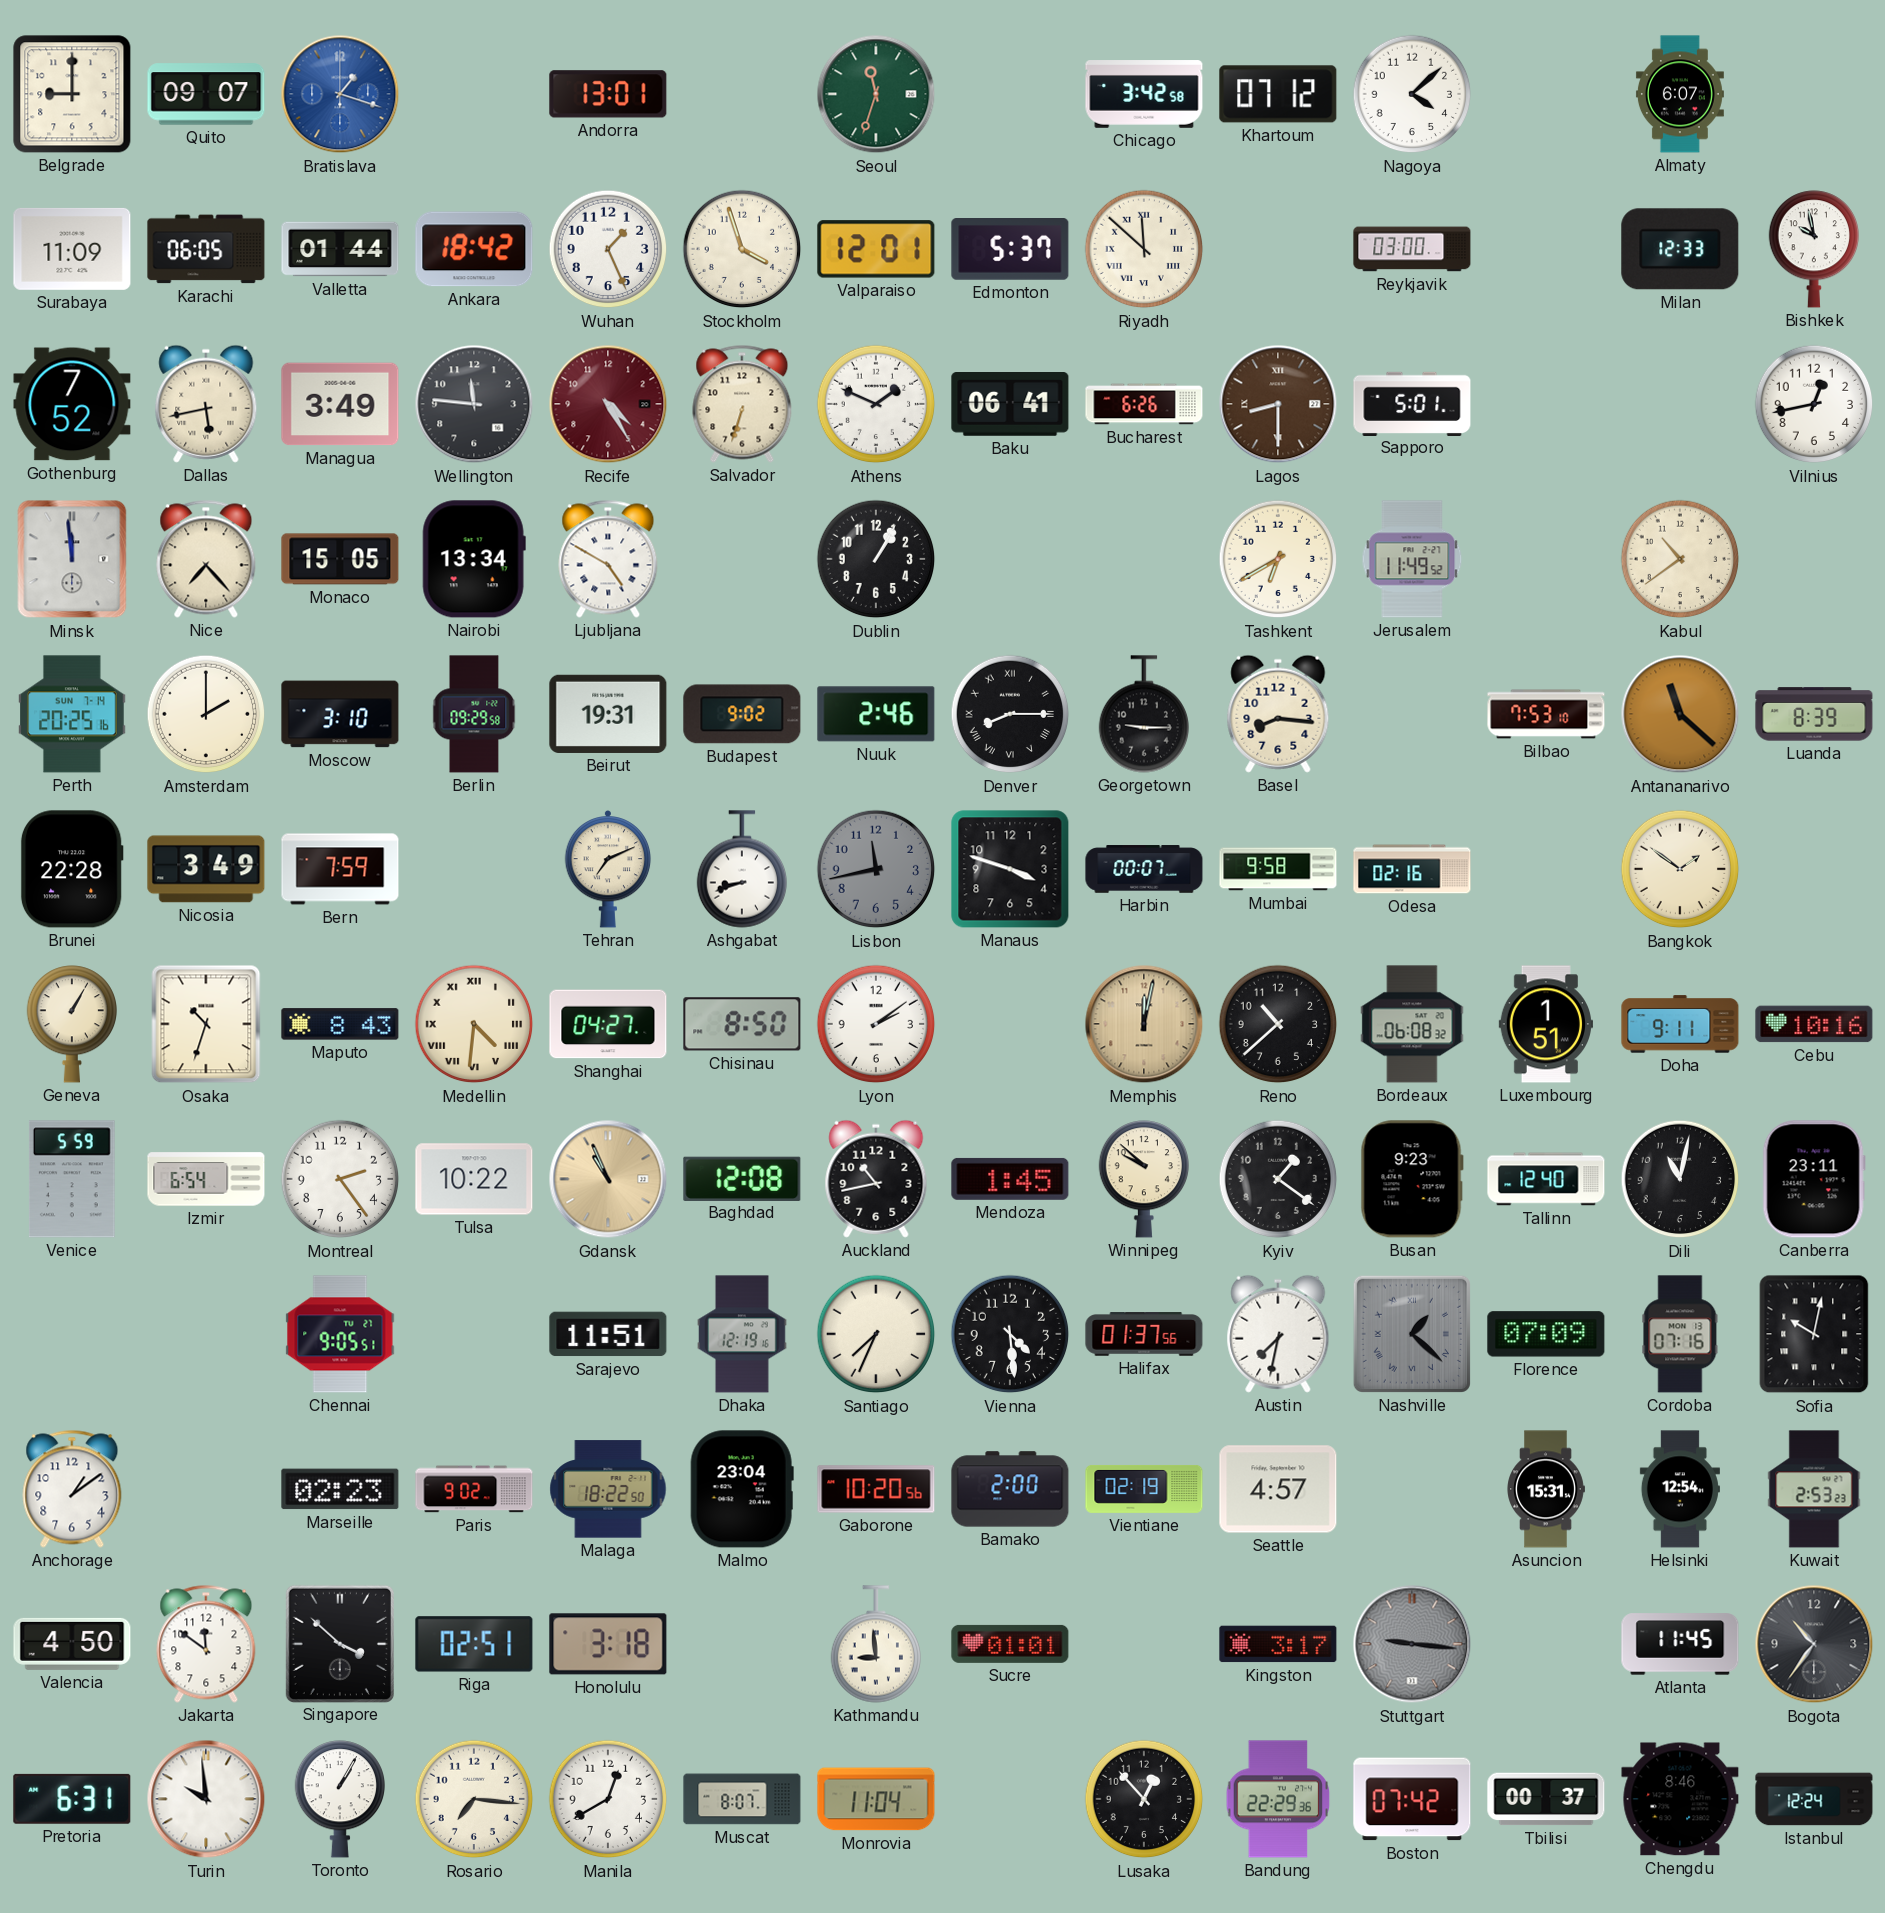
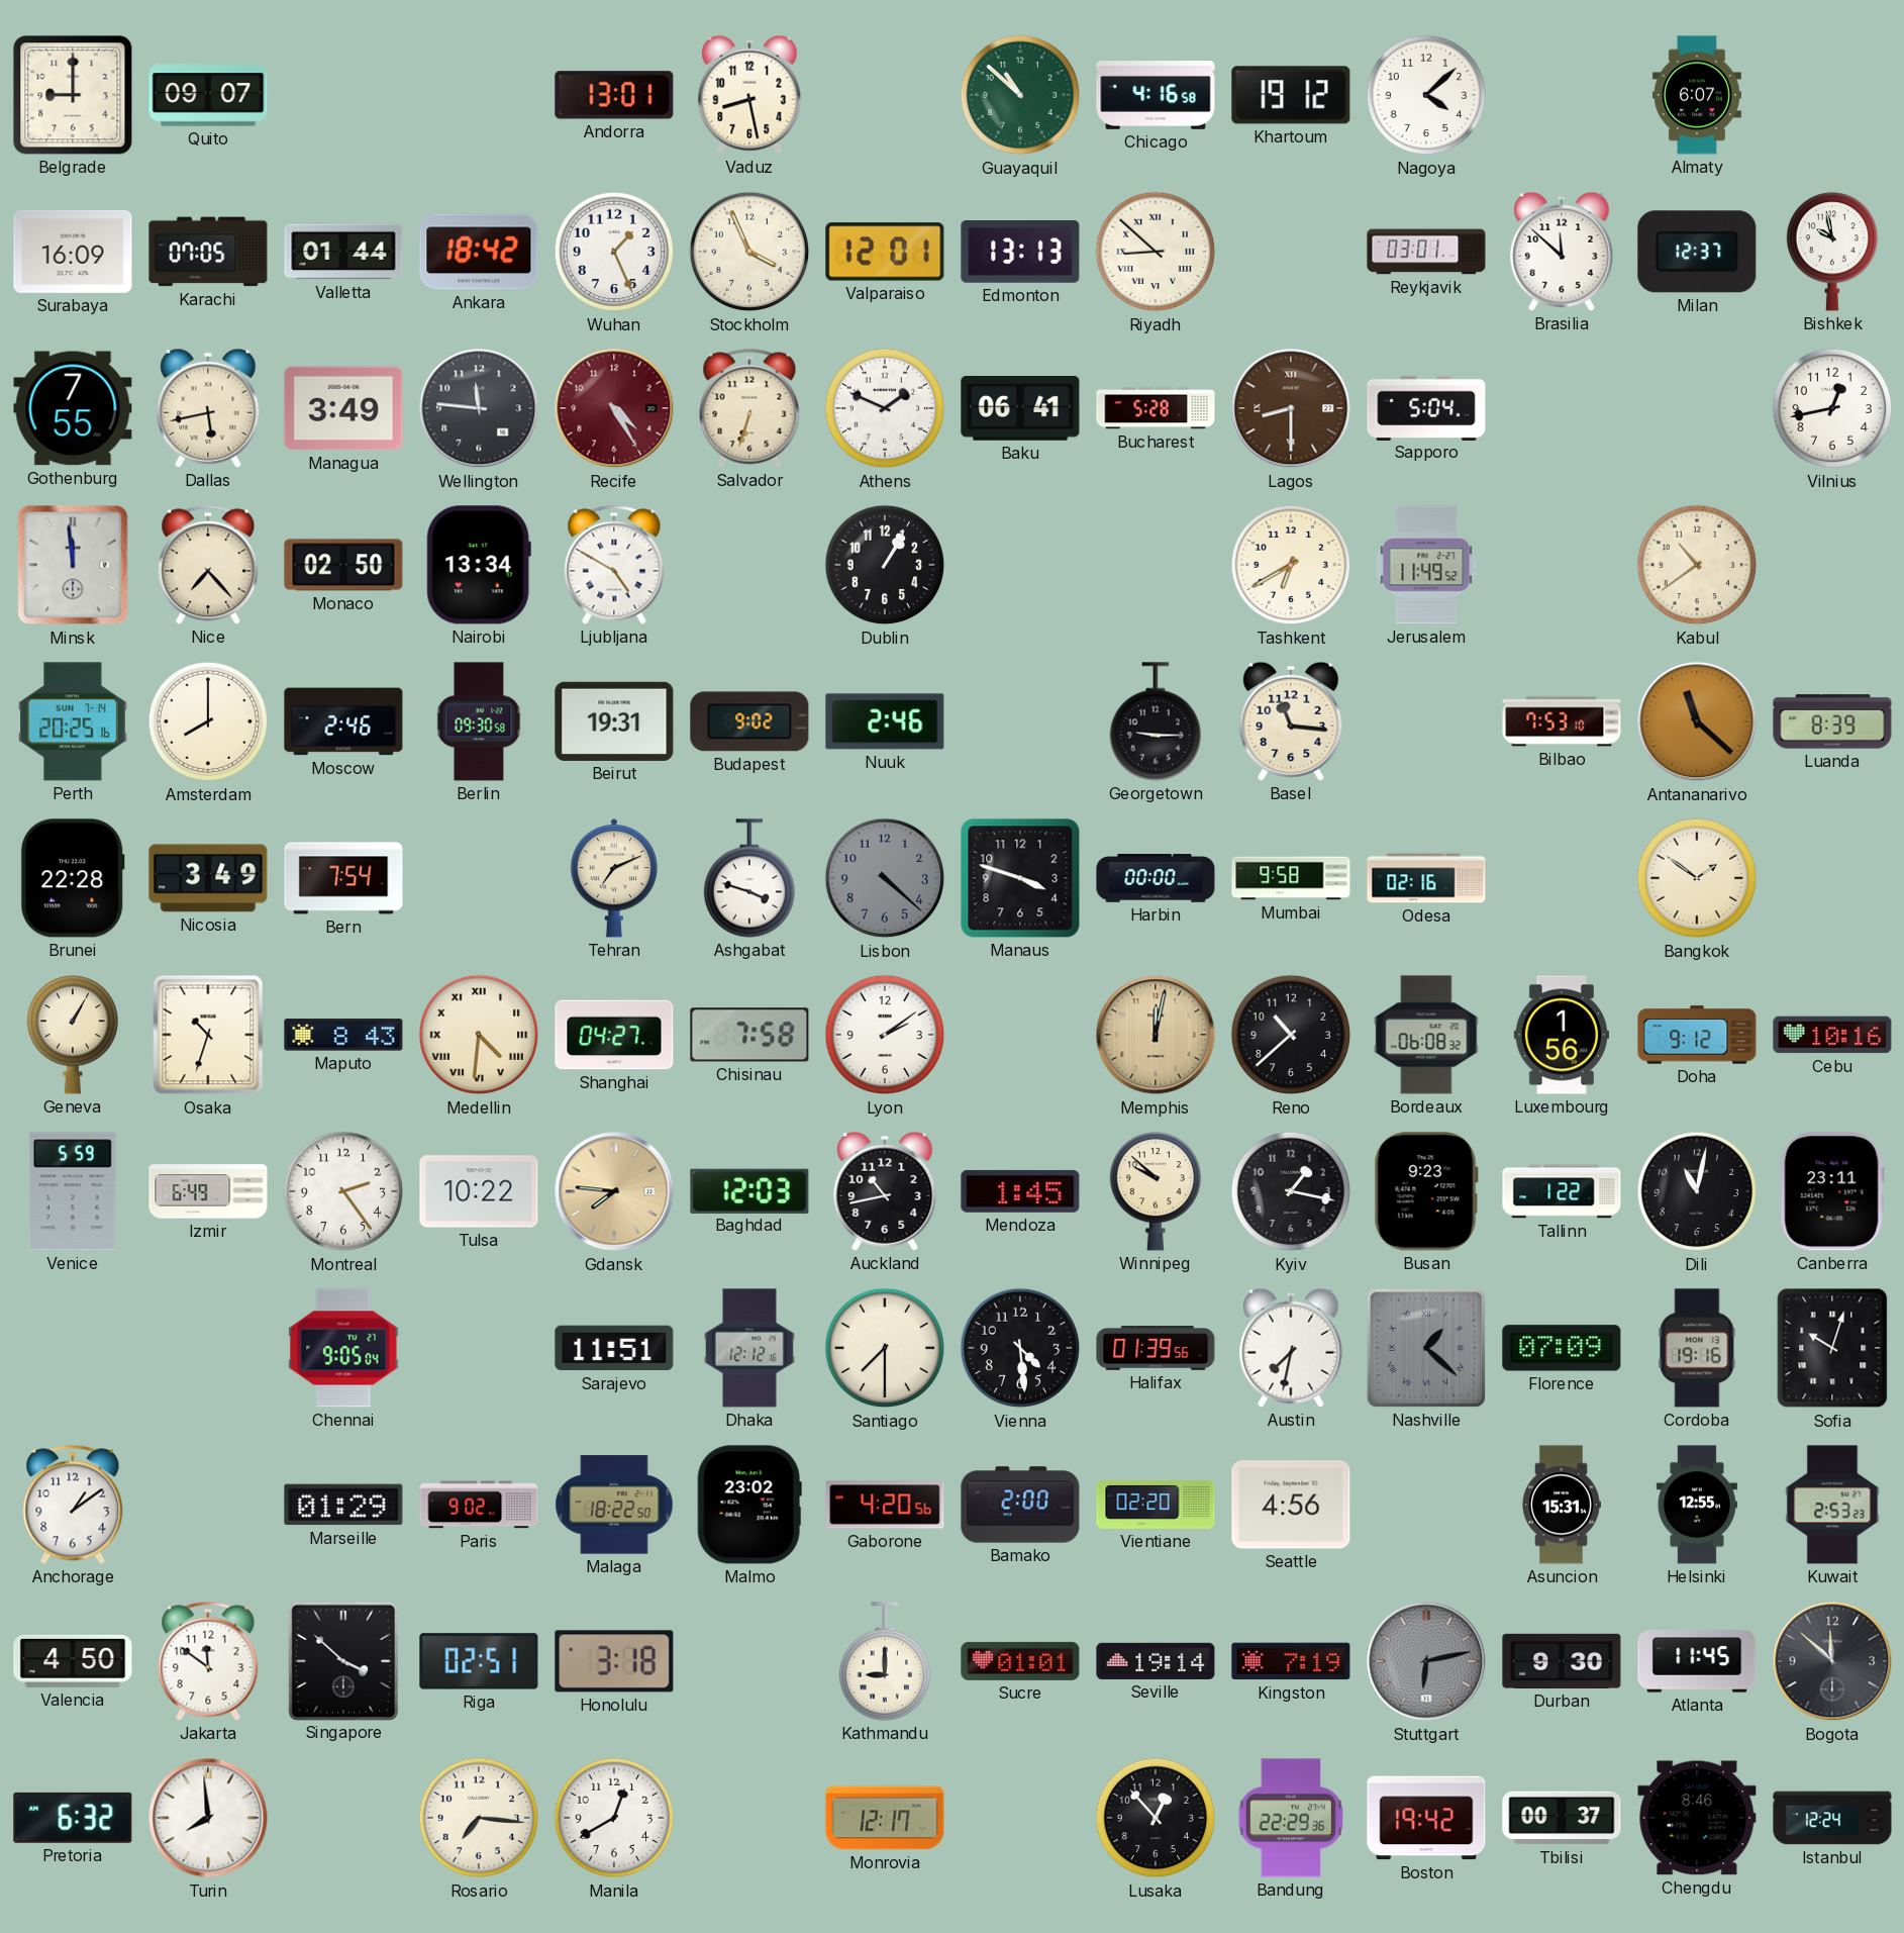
Bratislava: 1:18 -> none (340, 94)
Vaduz: none -> 8:28 (749, 95)
Seoul: 11:33 -> none (876, 94)
Guayaquil: none -> 10:52 (1020, 95)
Chicago: 3:42 -> 4:16 (1156, 95)
Khartoum: 07:12 -> 19:12 (1291, 95)
Surabaya: 11:09 -> 16:09 (73, 252)
Karachi: 06:05 -> 07:05 (208, 252)
Stockholm: 3:57 -> 3:56 (749, 252)
Edmonton: 5:37 -> 13:13 (1020, 253)
Riyadh: 11:52 -> 8:52 (1156, 252)
Reykjavik: 03:00 -> 03:01 (1426, 252)
Brasilia: none -> 11:52 (1562, 252)
Milan: 12:33 -> 12:37 (1697, 252)
Gothenburg: 7:52 -> 7:55 (73, 408)
Bucharest: 6:26 -> 5:28 (1156, 408)
Sapporo: 5:01 -> 5:04 (1426, 407)
Monaco: 15:05 -> 02:50 (343, 565)
Amsterdam: 2:00 -> 8:00 (208, 721)
Moscow: 3:10 -> 2:46 (343, 721)
Berlin: 09:29 -> 09:30 (479, 721)
Denver: 8:15 -> none (1010, 714)
Basel: 8:16 -> 11:16 (1291, 721)
Bern: 7:59 -> 7:54 (343, 878)
Ashgabat: 8:42 -> 3:48 (748, 878)
Lisbon: 11:43 -> 4:22 (885, 878)
Harbin: 00:07 -> 00:00 (1156, 878)
Chisinau: 8:50 -> 7:58 (749, 1035)
Luxembourg: 1:51 -> 1:56 (1561, 1035)
Doha: 9:11 -> 9:12 (1697, 1035)
Izmir: 6:54 -> 6:49 (208, 1191)
Gdansk: 10:56 -> 7:46 (614, 1191)
Baghdad: 12:08 -> 12:03 (749, 1190)
Kyiv: 1:21 -> 1:17 (1291, 1191)
Tallinn: 12:40 -> 1:22 (1562, 1191)
Chennai: 9:05:51 -> 9:05:04 (343, 1348)
Dhaka: 12:19 -> 12:12 (750, 1348)
Santiago: 7:34 -> 7:30 (885, 1348)
Halifax: 01:37 -> 01:39 (1156, 1348)
Cordoba: 07:16 -> 19:16 (1697, 1348)
Sofia: 10:02 -> 10:03 (1832, 1348)
Marseille: 02:23 -> 01:29 (343, 1505)
Malmo: 23:04 -> 23:02 (749, 1505)
Gaborone: 10:20 -> 4:20 (885, 1505)
Vientiane: 02:19 -> 02:20 (1156, 1505)
Seattle: 4:57 -> 4:56 (1291, 1505)
Helsinki: 12:54 -> 12:55 (1697, 1505)
Kathmandu: 8:59 -> 9:00 (884, 1661)
Seville: none -> 19:14 (1156, 1661)
Kingston: 3:17 -> 7:19 (1291, 1661)
Stuttgart: 9:16 -> 6:13 (1426, 1661)
Durban: none -> 9:30 (1562, 1661)
Bogota: 10:36 -> 11:52 (1832, 1661)
Pretoria: 6:31 -> 6:32 (73, 1818)
Turin: 9:59 -> 7:59 (208, 1818)
Toronto: 1:05 -> none (339, 1799)
Muscat: 8:07 -> none (742, 1799)
Monrovia: 11:04 -> 12:17 (885, 1818)
Boston: 07:42 -> 19:42 (1426, 1818)
